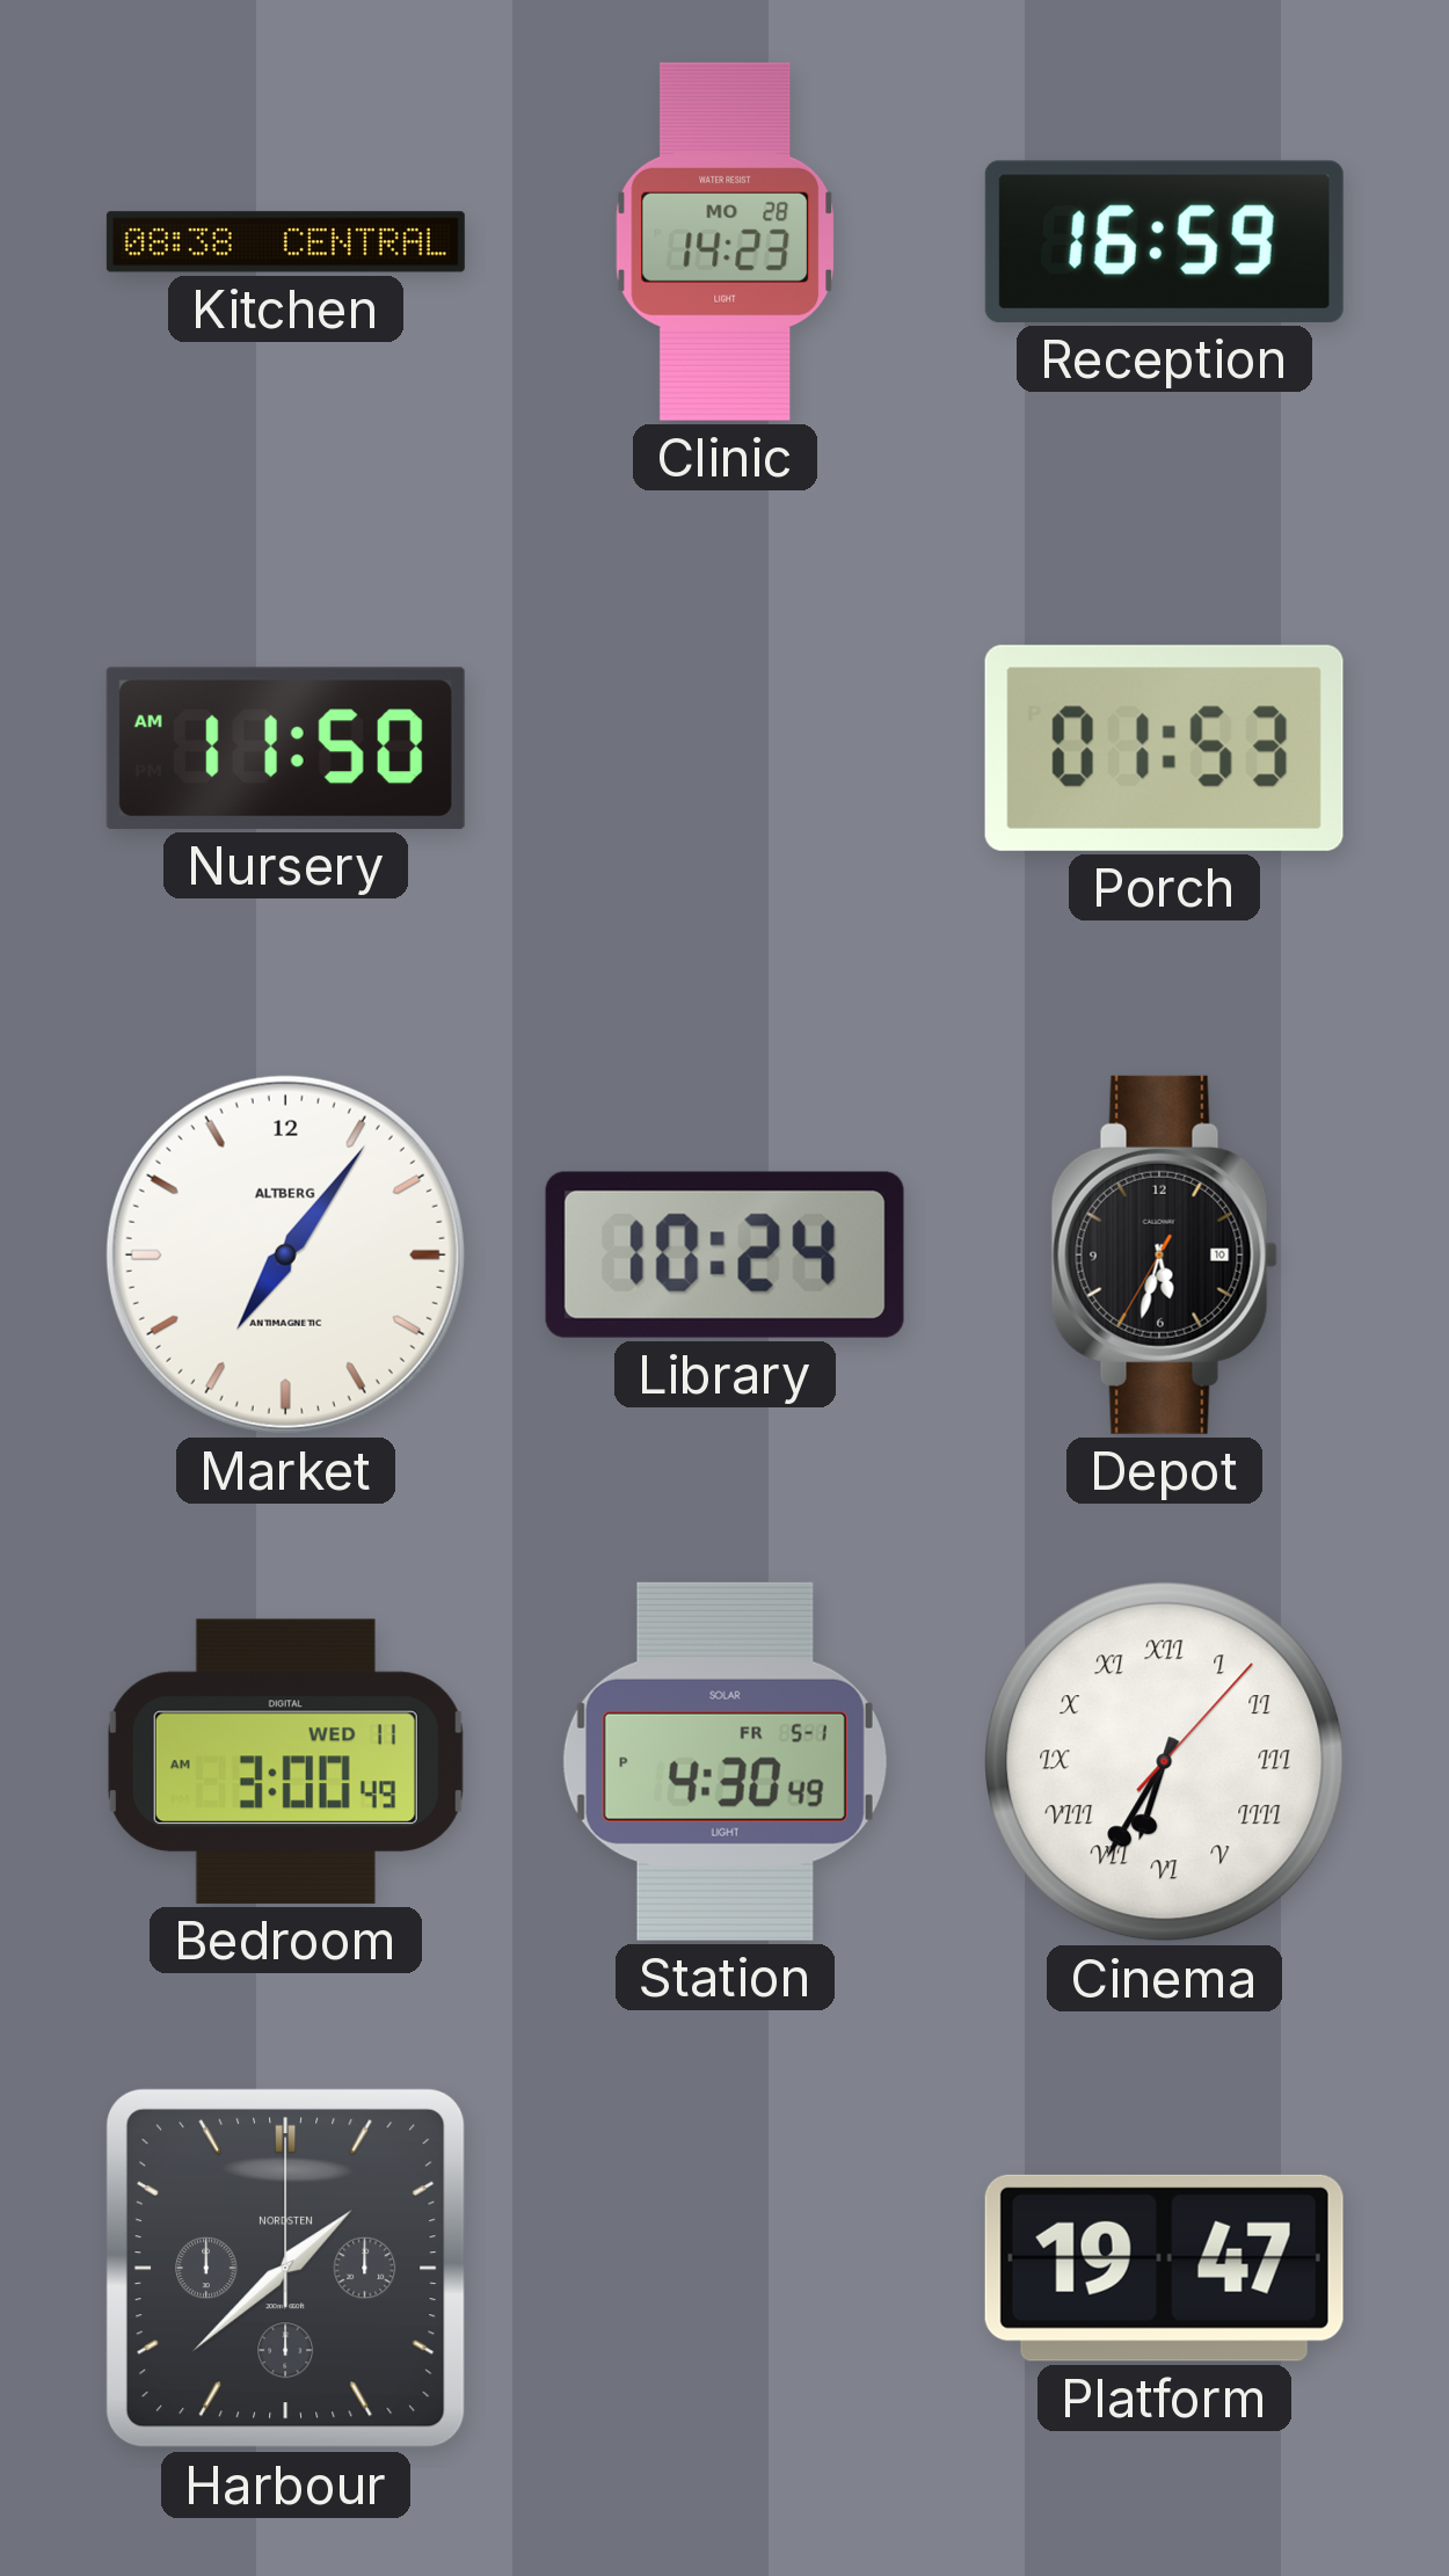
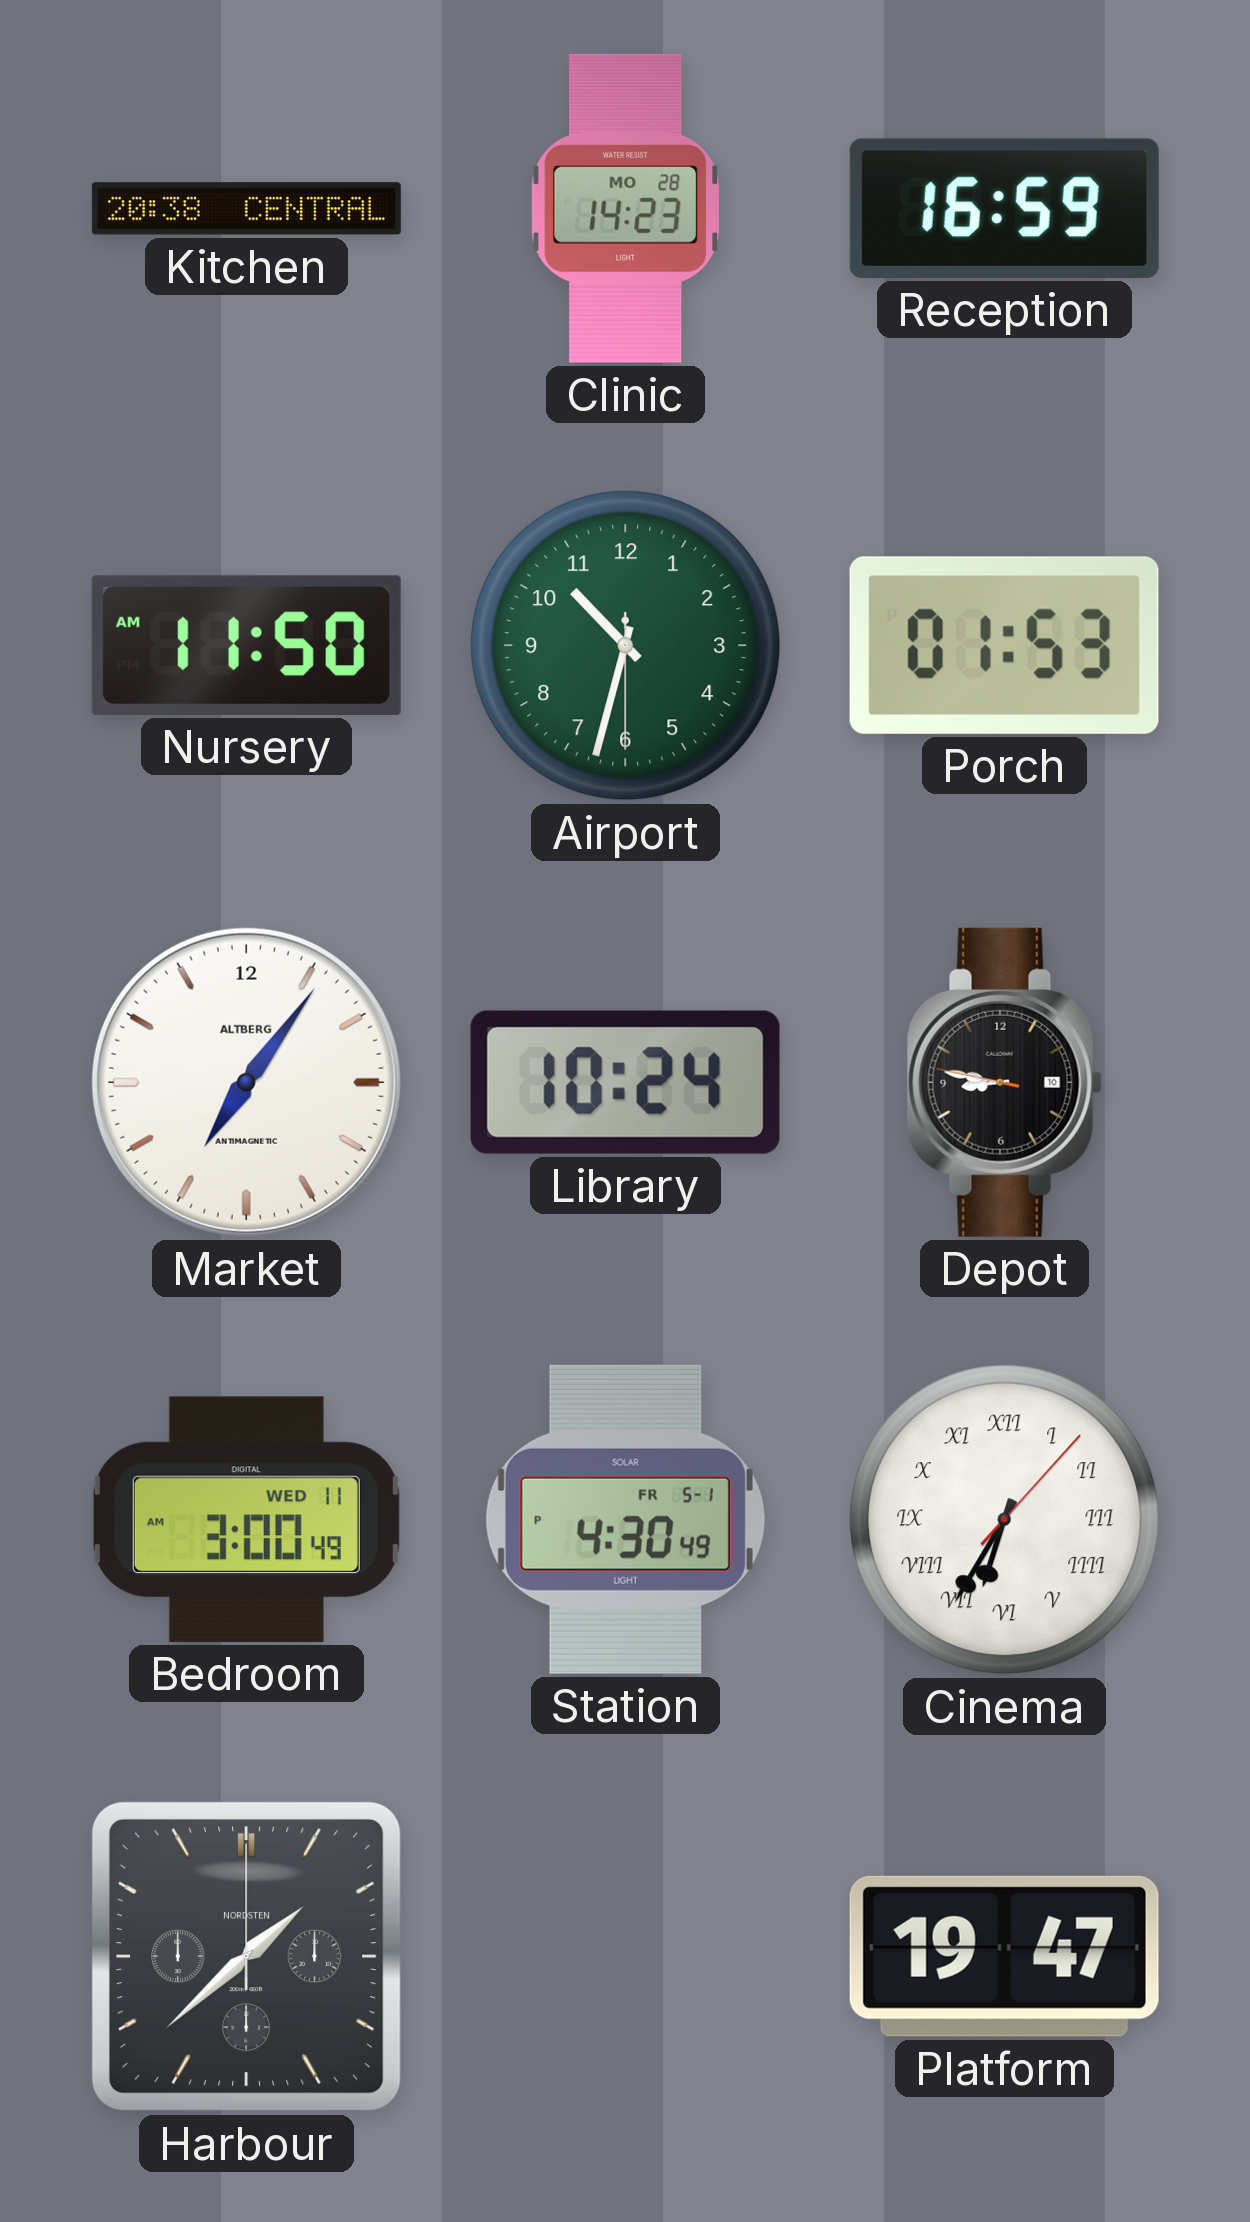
Kitchen: 08:38 -> 20:38 (246, 209)
Airport: none -> 10:32 (626, 646)
Depot: 5:32 -> 8:46 (1004, 1082)
